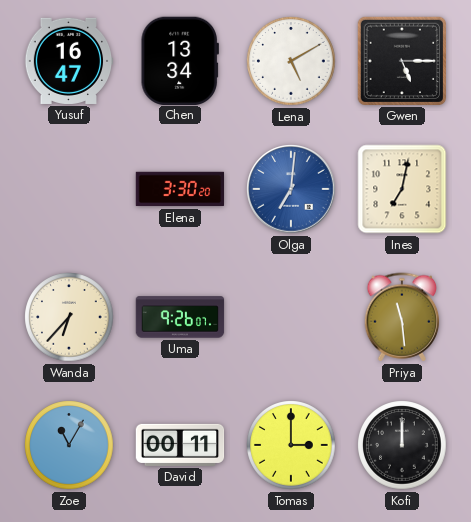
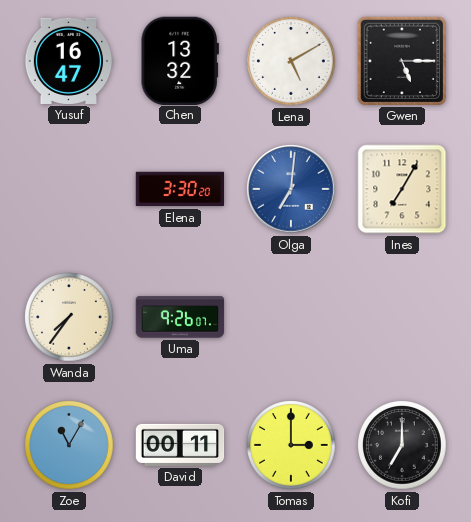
Chen: 13:34 -> 13:32 (180, 60)
Ines: 7:02 -> 7:05 (402, 189)
Wanda: 6:37 -> 7:36 (69, 317)
Priya: 11:29 -> none (402, 317)
Kofi: 12:00 -> 7:00 (402, 445)
